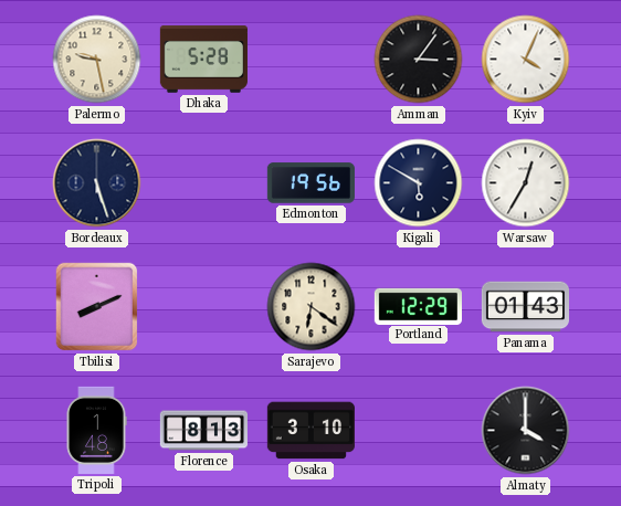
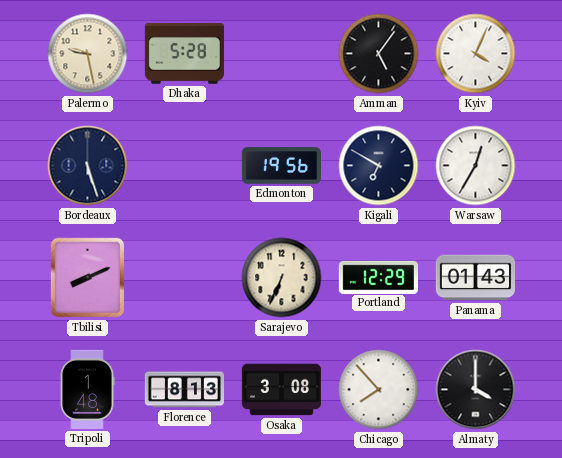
Amman: 3:06 -> 5:06 (379, 54)
Kigali: 5:50 -> 6:50 (379, 166)
Sarajevo: 6:21 -> 6:34 (282, 278)
Osaka: 3:10 -> 3:08 (281, 390)
Chicago: none -> 7:53 (379, 390)
